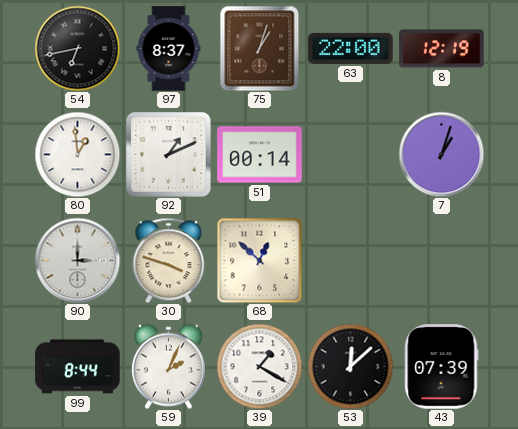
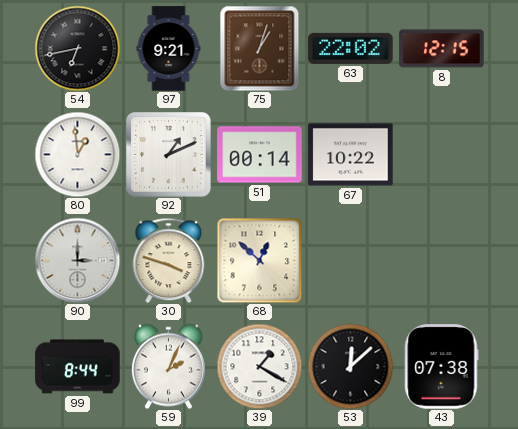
97: 8:37 -> 9:21 (169, 49)
63: 22:00 -> 22:02 (351, 48)
8: 12:19 -> 12:15 (442, 49)
67: none -> 10:22 (351, 155)
7: 1:03 -> none (441, 154)
43: 07:39 -> 07:38 (442, 367)
